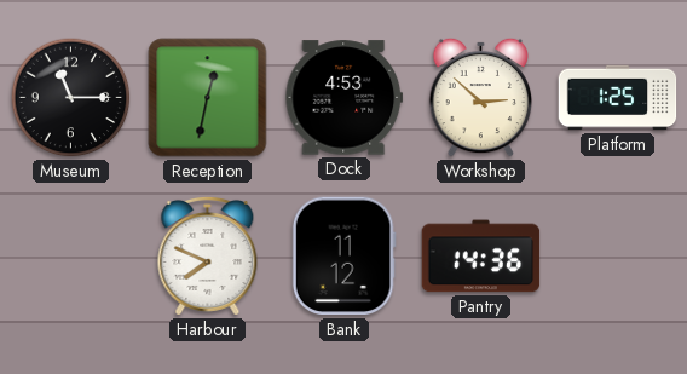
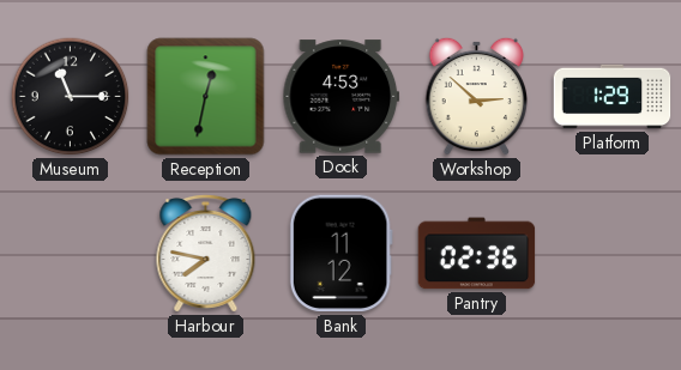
Platform: 1:25 -> 1:29 (613, 97)
Harbour: 7:49 -> 7:47 (206, 253)
Pantry: 14:36 -> 02:36 (477, 254)
